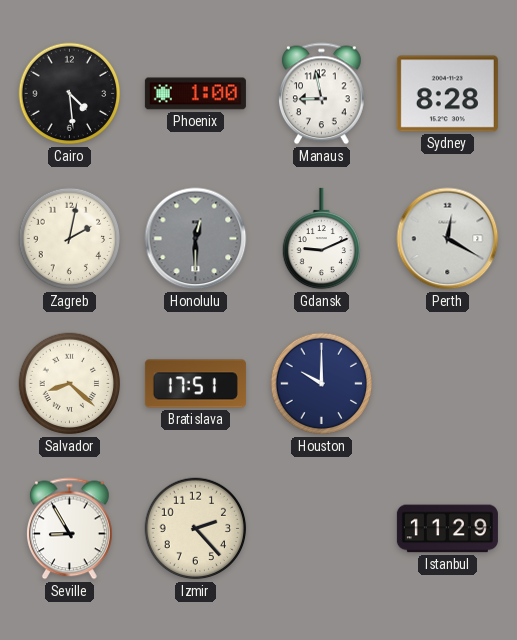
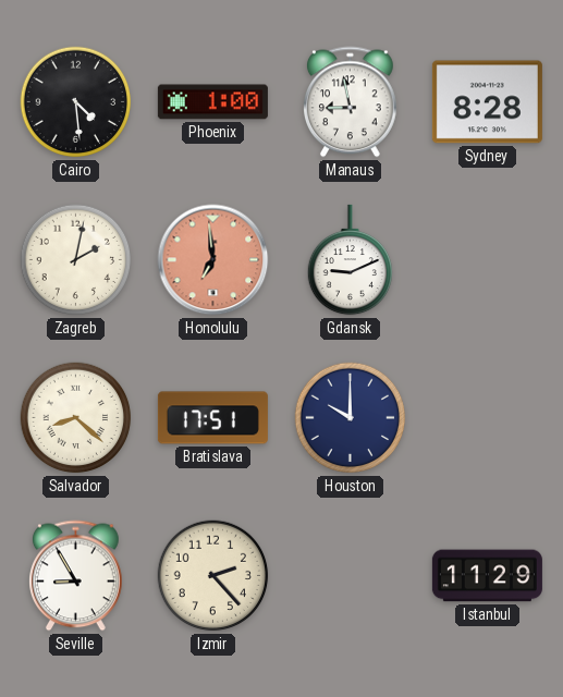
Honolulu: 12:30 -> 6:59 (213, 260)
Honolulu dial: grey -> salmon (213, 260)
Perth: 12:20 -> none (448, 239)
